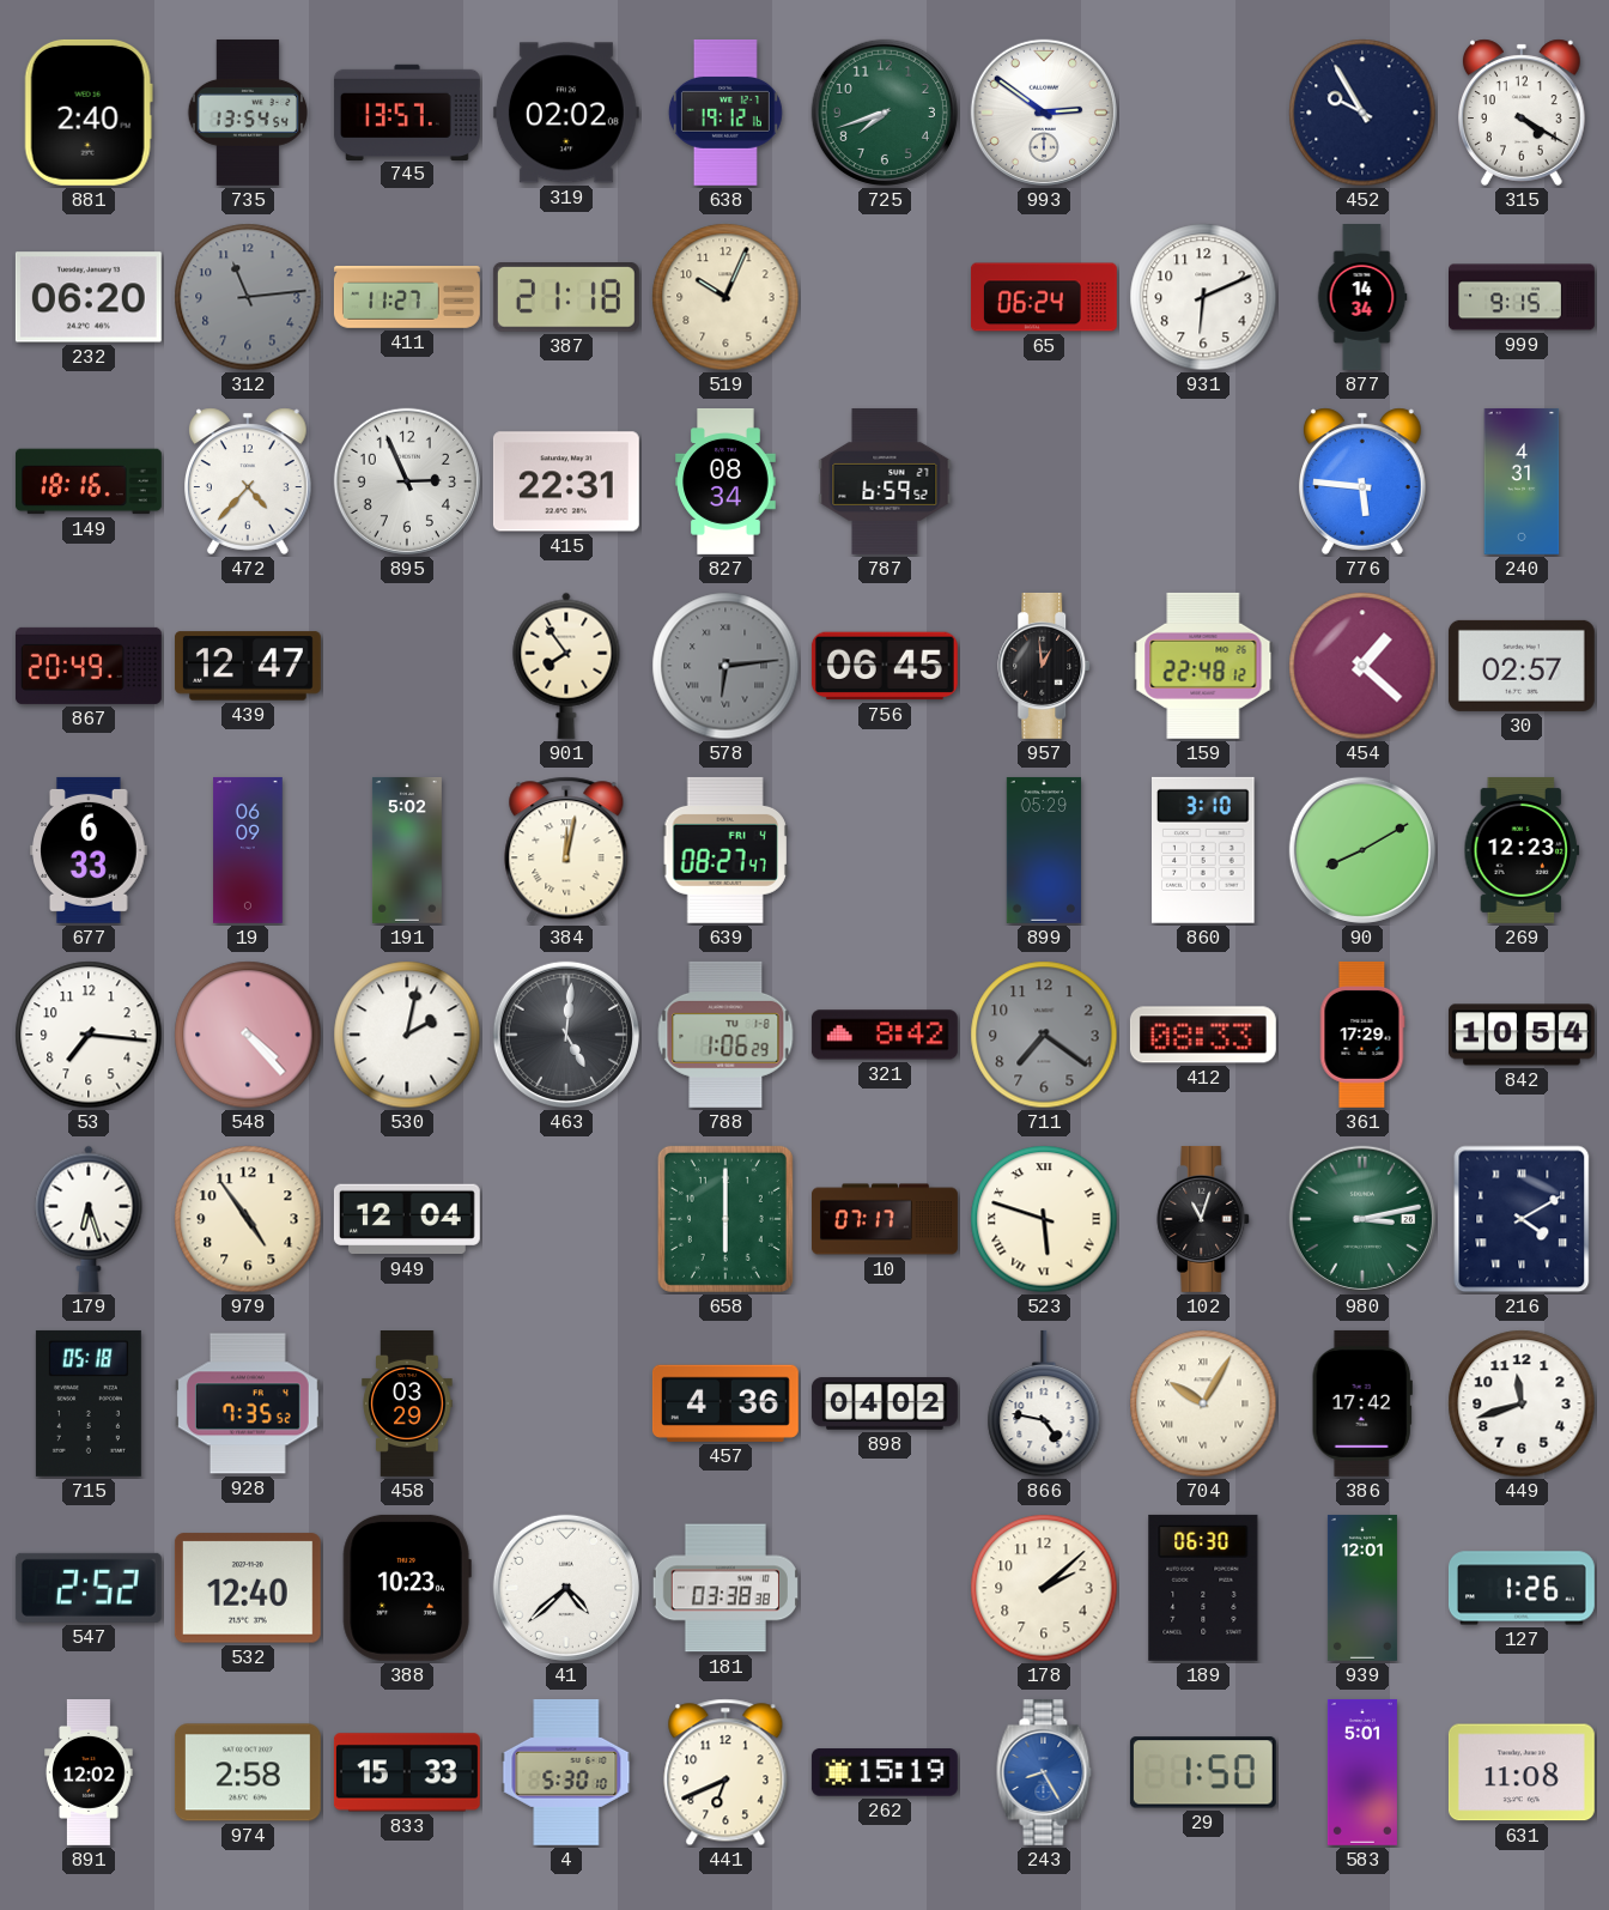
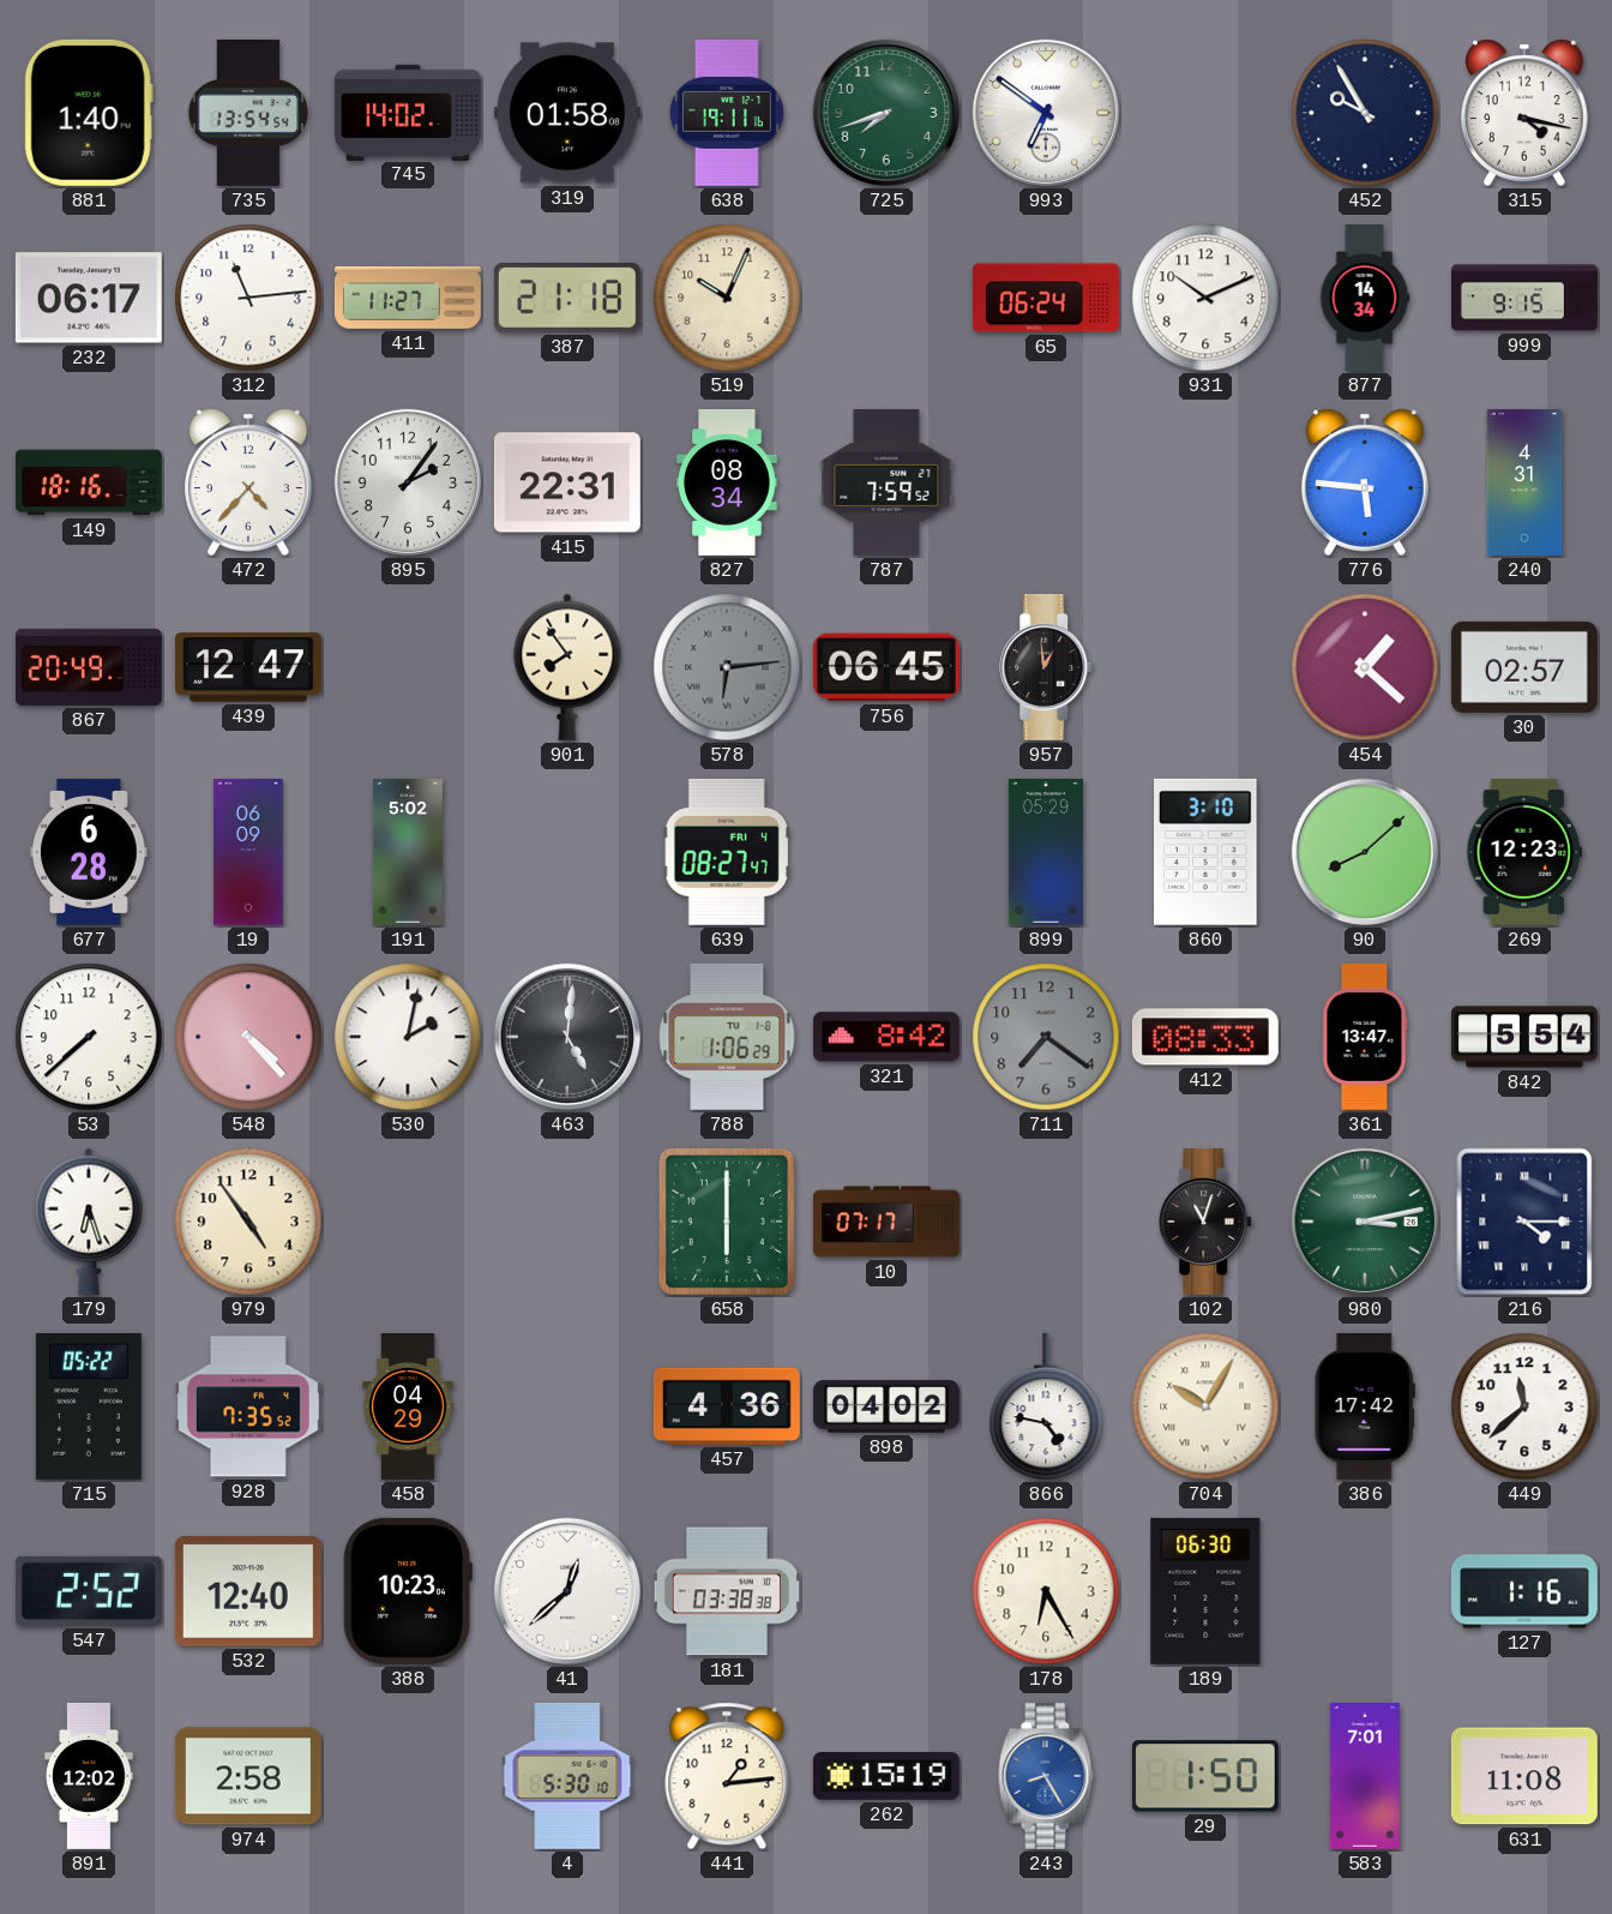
881: 2:40 -> 1:40 (89, 113)
745: 13:57 -> 14:02 (408, 112)
319: 02:02 -> 01:58 (567, 113)
638: 19:12 -> 19:11 (727, 113)
993: 2:51 -> 6:51 (1046, 113)
315: 4:20 -> 4:17 (1526, 113)
232: 06:20 -> 06:17 (89, 298)
312 dial: grey -> white (248, 298)
931: 6:11 -> 10:11 (1205, 298)
895: 2:56 -> 2:06 (408, 482)
787: 6:59 -> 7:59 (886, 482)
159: 22:48 -> none (1203, 666)
677: 6:33 -> 6:28 (89, 852)
384: 12:02 -> none (566, 850)
90: 8:10 -> 8:08 (1365, 852)
53: 7:16 -> 7:38 (89, 1037)
361: 17:29 -> 13:47 (1365, 1037)
842: 10:54 -> 5:54 (1524, 1037)
949: 12:04 -> none (407, 1219)
523: 5:48 -> none (1044, 1219)
216: 4:10 -> 4:15 (1524, 1222)
715: 05:18 -> 05:22 (89, 1406)
458: 03:29 -> 04:29 (408, 1408)
449: 11:42 -> 11:38 (1524, 1406)
41: 4:38 -> 12:38 (567, 1591)
178: 2:08 -> 6:25 (1046, 1591)
939: 12:01 -> none (1362, 1588)
127: 1:26 -> 1:16 (1524, 1591)
833: 15:33 -> none (407, 1772)
441: 6:41 -> 1:14 (727, 1776)
583: 5:01 -> 7:01 (1365, 1776)
